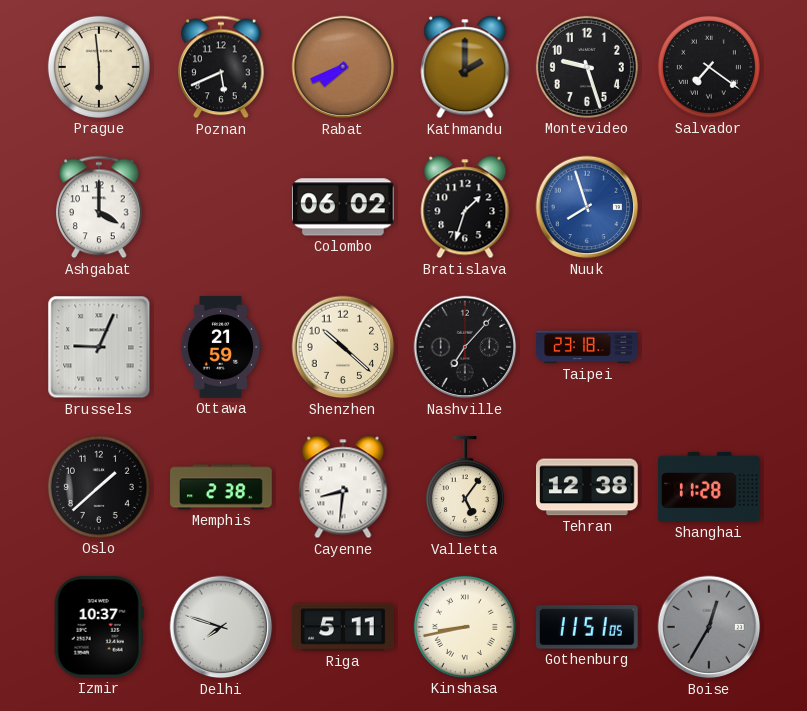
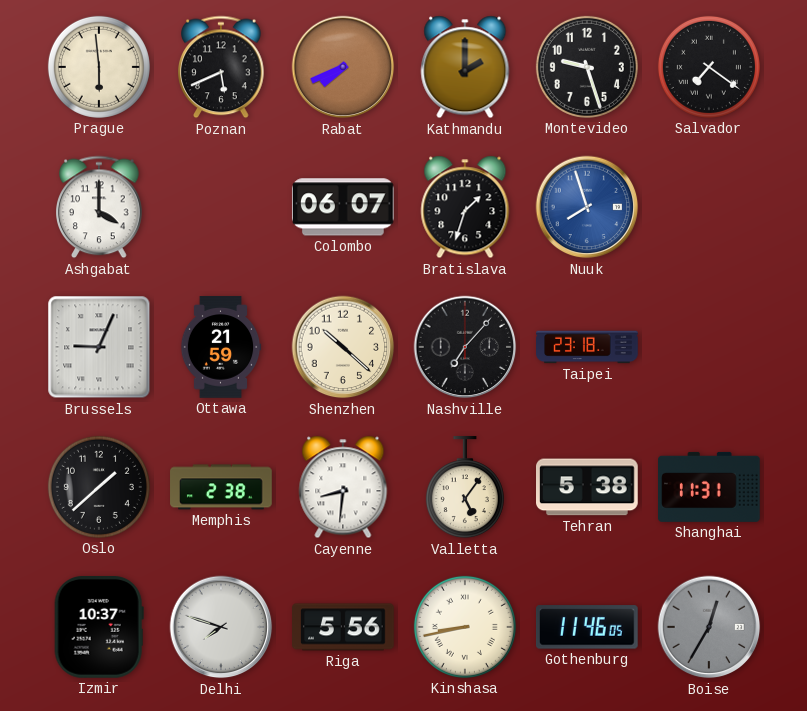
Colombo: 06:02 -> 06:07 (343, 207)
Tehran: 12:38 -> 5:38 (588, 487)
Shanghai: 11:28 -> 11:31 (710, 487)
Riga: 5:11 -> 5:56 (343, 627)
Gothenburg: 11:51 -> 11:46 (588, 627)
